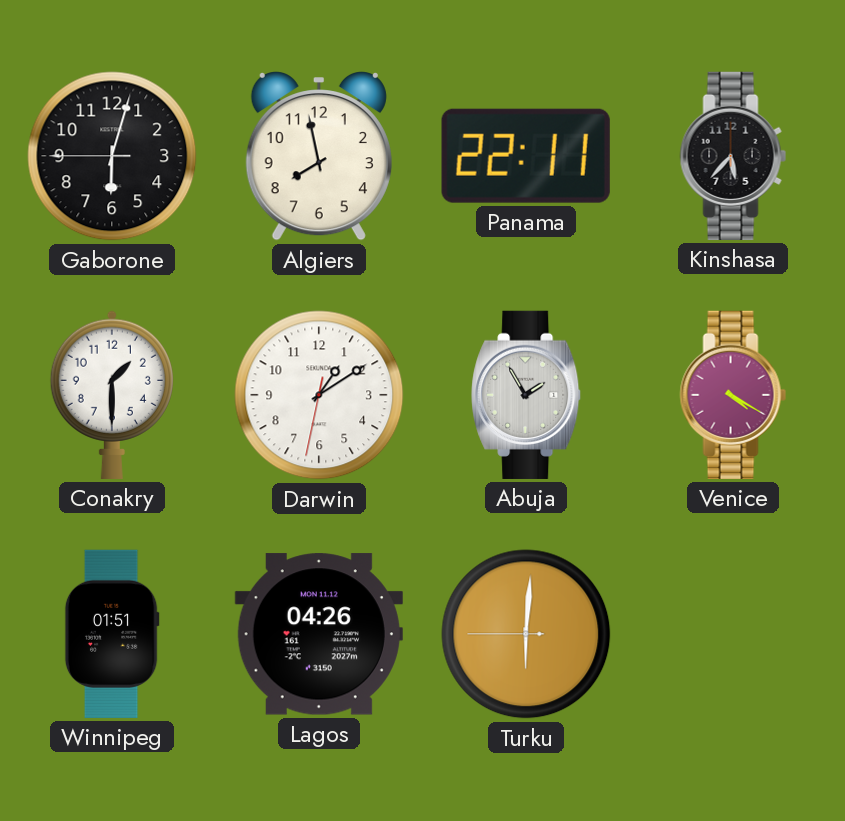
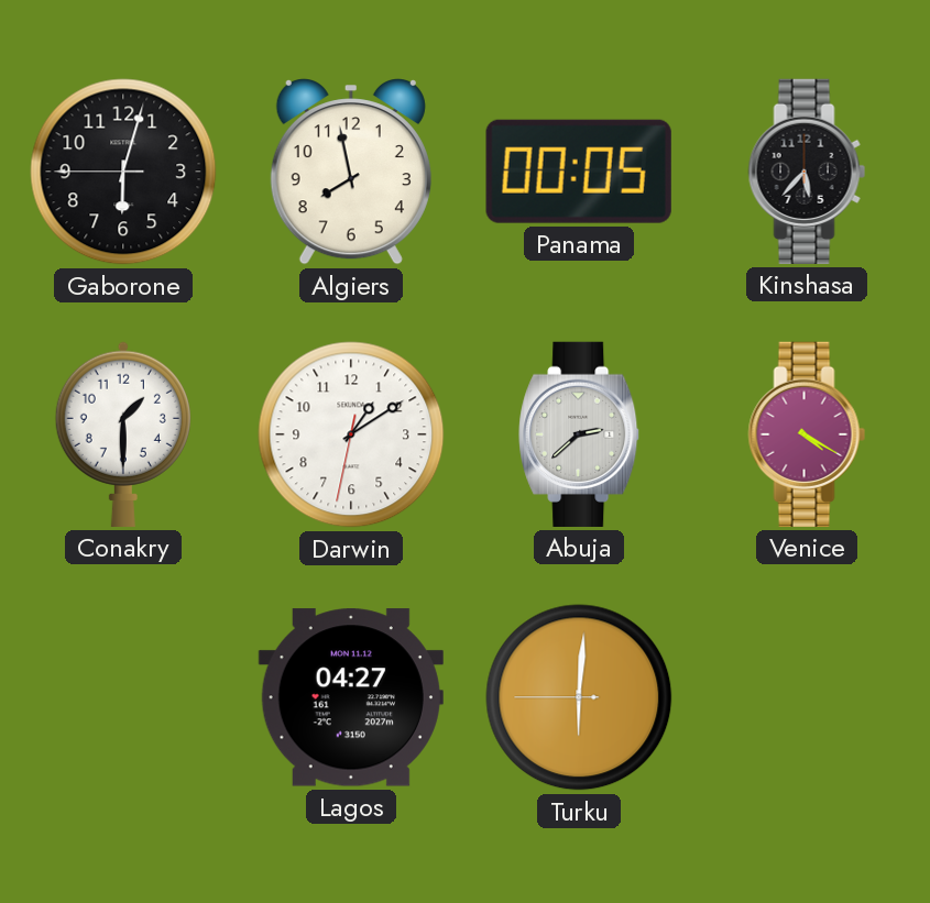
Panama: 22:11 -> 00:05 (579, 172)
Abuja: 1:55 -> 2:38 (580, 434)
Winnipeg: 01:51 -> none (112, 634)
Lagos: 04:26 -> 04:27 (351, 697)
